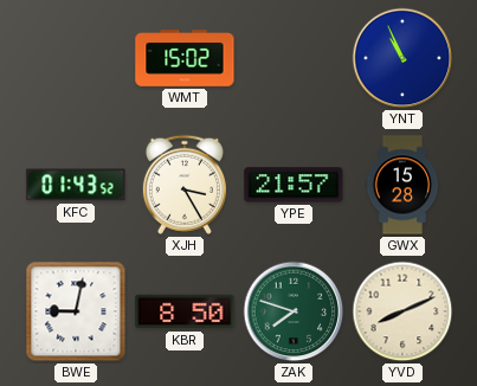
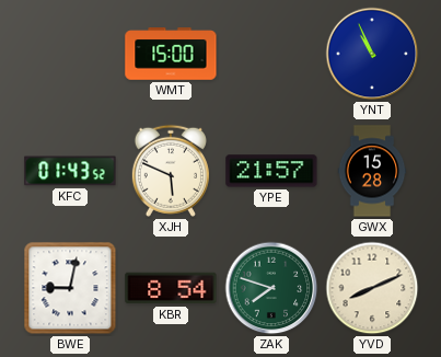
WMT: 15:02 -> 15:00 (171, 55)
XJH: 3:25 -> 5:49 (171, 171)
KBR: 8:50 -> 8:54 (171, 288)
